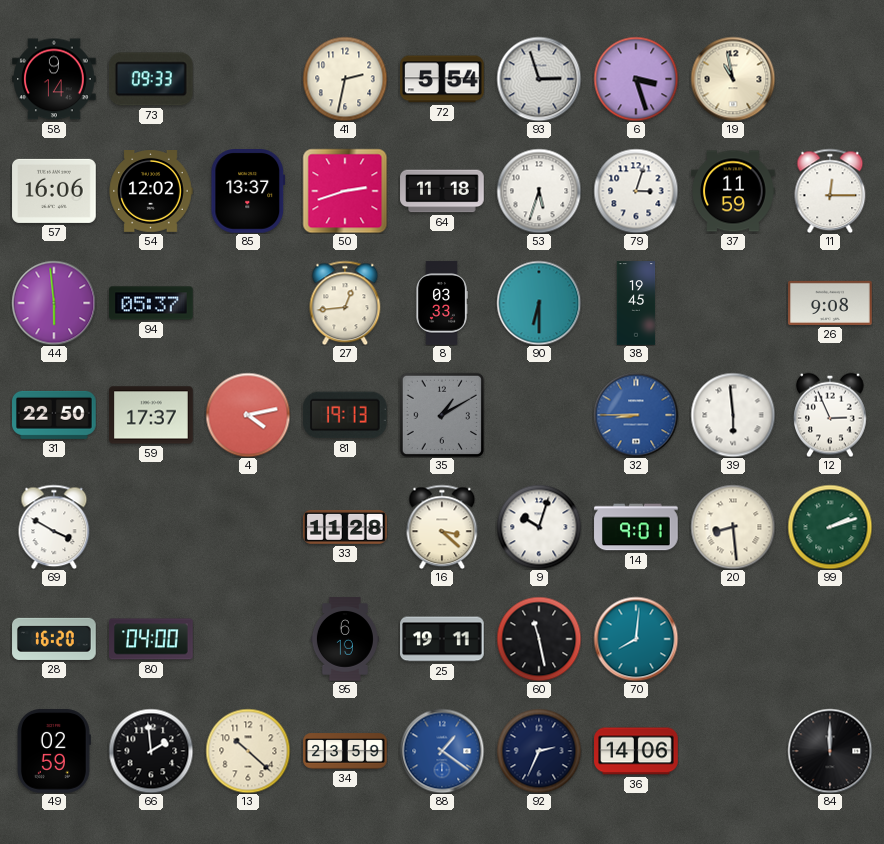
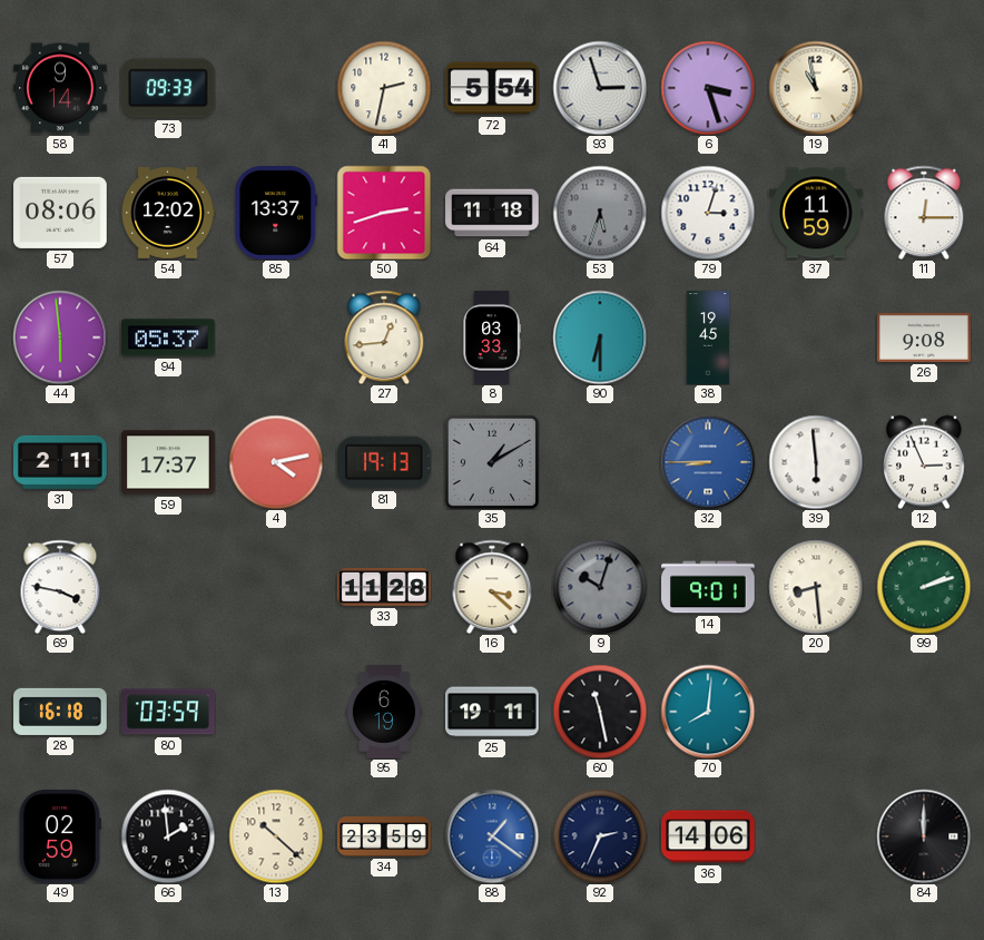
57: 16:06 -> 08:06 (60, 213)
53 dial: white -> grey (600, 213)
31: 22:50 -> 2:11 (61, 462)
69: 3:50 -> 3:47 (60, 587)
9 dial: white -> grey (600, 587)
28: 16:20 -> 16:18 (60, 712)
80: 04:00 -> 03:59 (169, 712)
